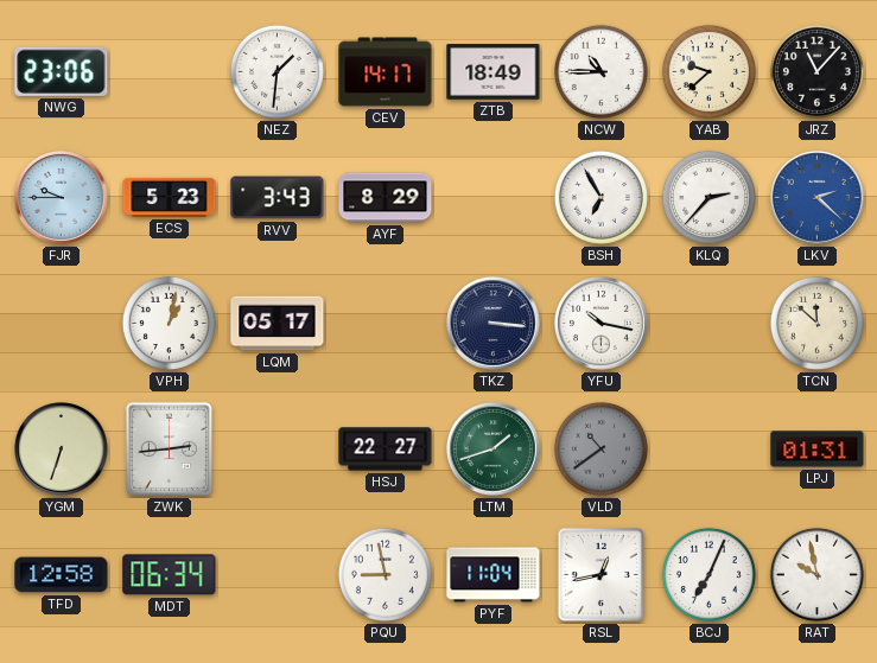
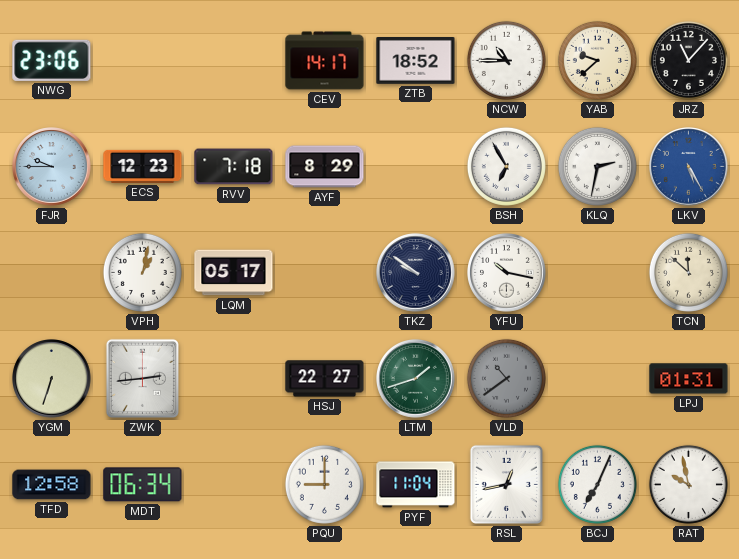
NEZ: 1:31 -> none (277, 71)
ZTB: 18:49 -> 18:52 (416, 61)
ECS: 5:23 -> 12:23 (143, 166)
RVV: 3:43 -> 7:18 (234, 167)
KLQ: 2:37 -> 2:32 (597, 166)
LKV: 2:22 -> 5:25 (689, 167)
TKZ: 3:16 -> 9:51 (416, 273)
PQU: 8:58 -> 9:00 (324, 484)
